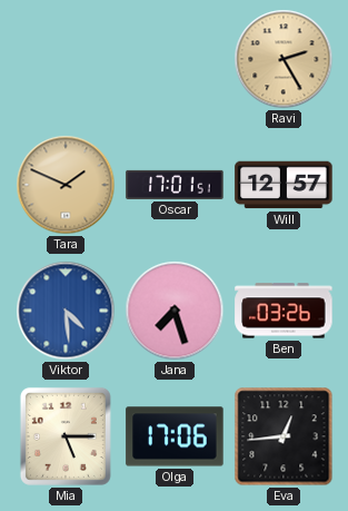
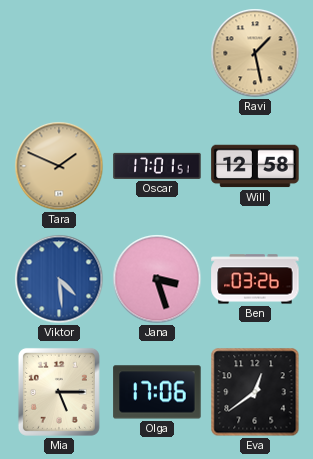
Ravi: 2:25 -> 1:28 (255, 53)
Will: 12:57 -> 12:58 (255, 166)
Jana: 7:27 -> 3:27 (157, 279)
Eva: 12:44 -> 12:39 (255, 392)
